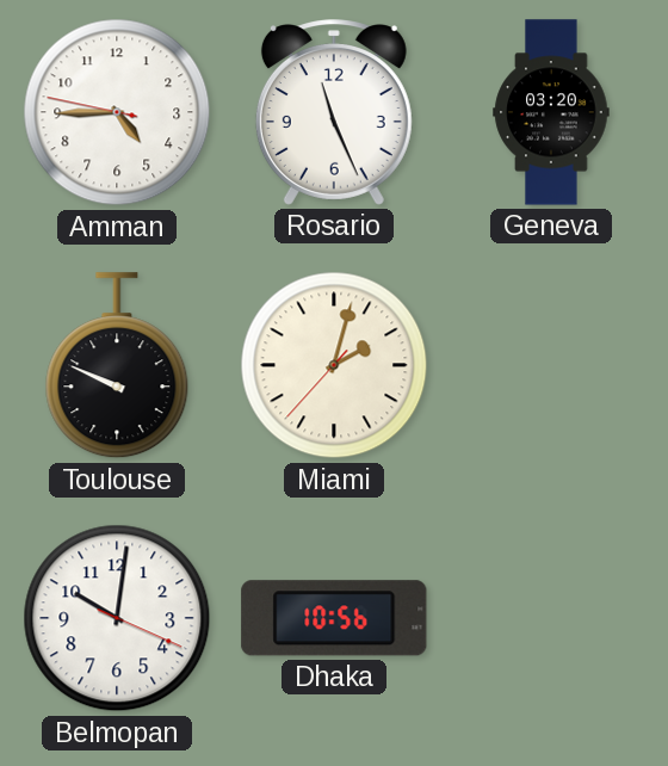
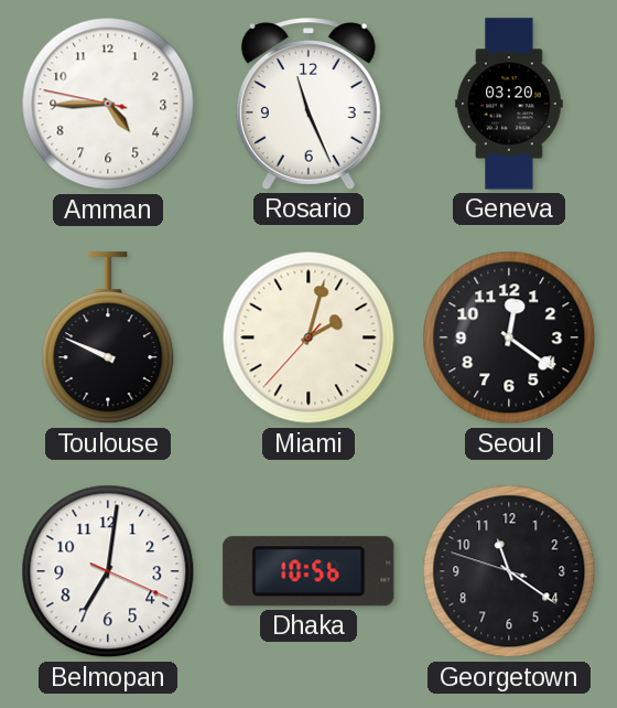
Seoul: none -> 12:21 (509, 337)
Belmopan: 10:01 -> 7:01 (108, 571)
Georgetown: none -> 11:20 (509, 571)
